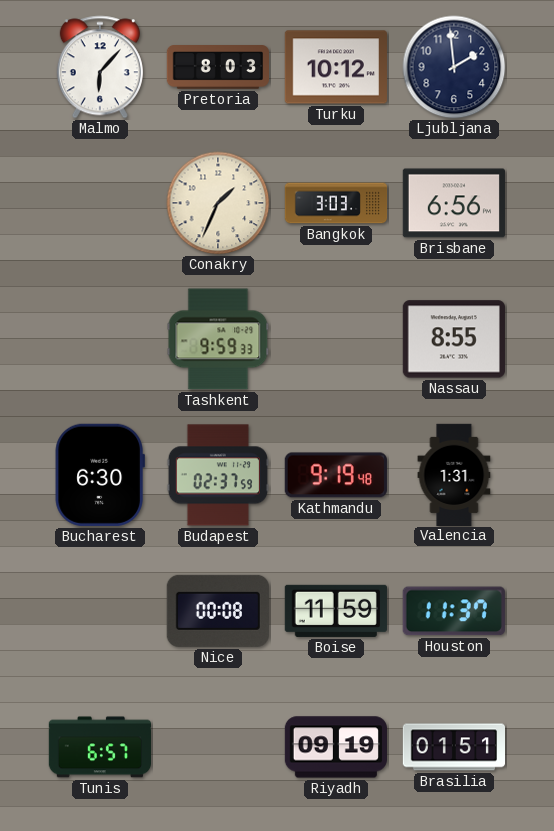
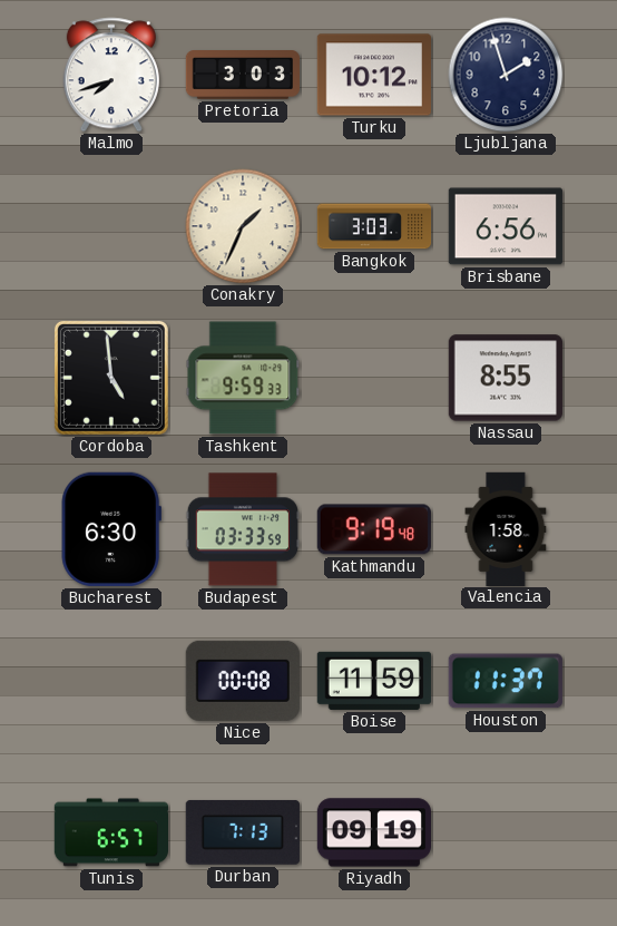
Malmo: 6:07 -> 7:42 (111, 75)
Pretoria: 8:03 -> 3:03 (242, 75)
Ljubljana: 1:59 -> 1:57 (506, 75)
Cordoba: none -> 4:59 (111, 378)
Budapest: 02:37 -> 03:33 (242, 529)
Valencia: 1:31 -> 1:58 (506, 528)
Durban: none -> 7:13 (243, 832)
Brasilia: 01:51 -> none (453, 747)
